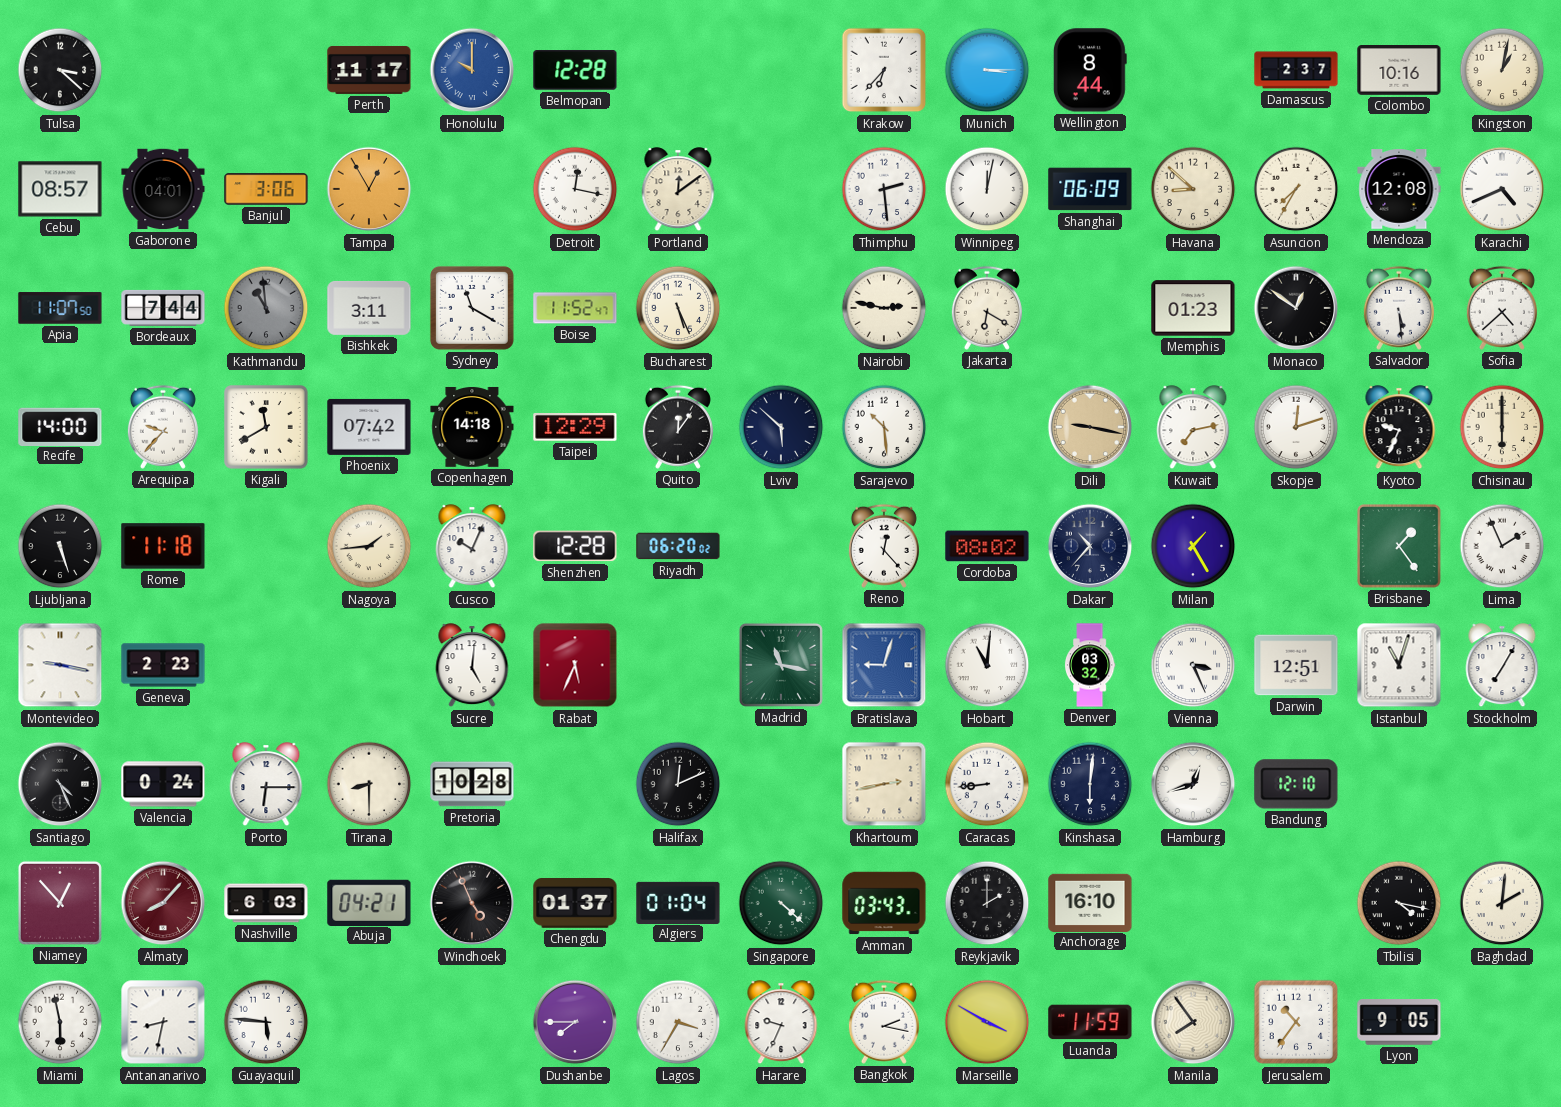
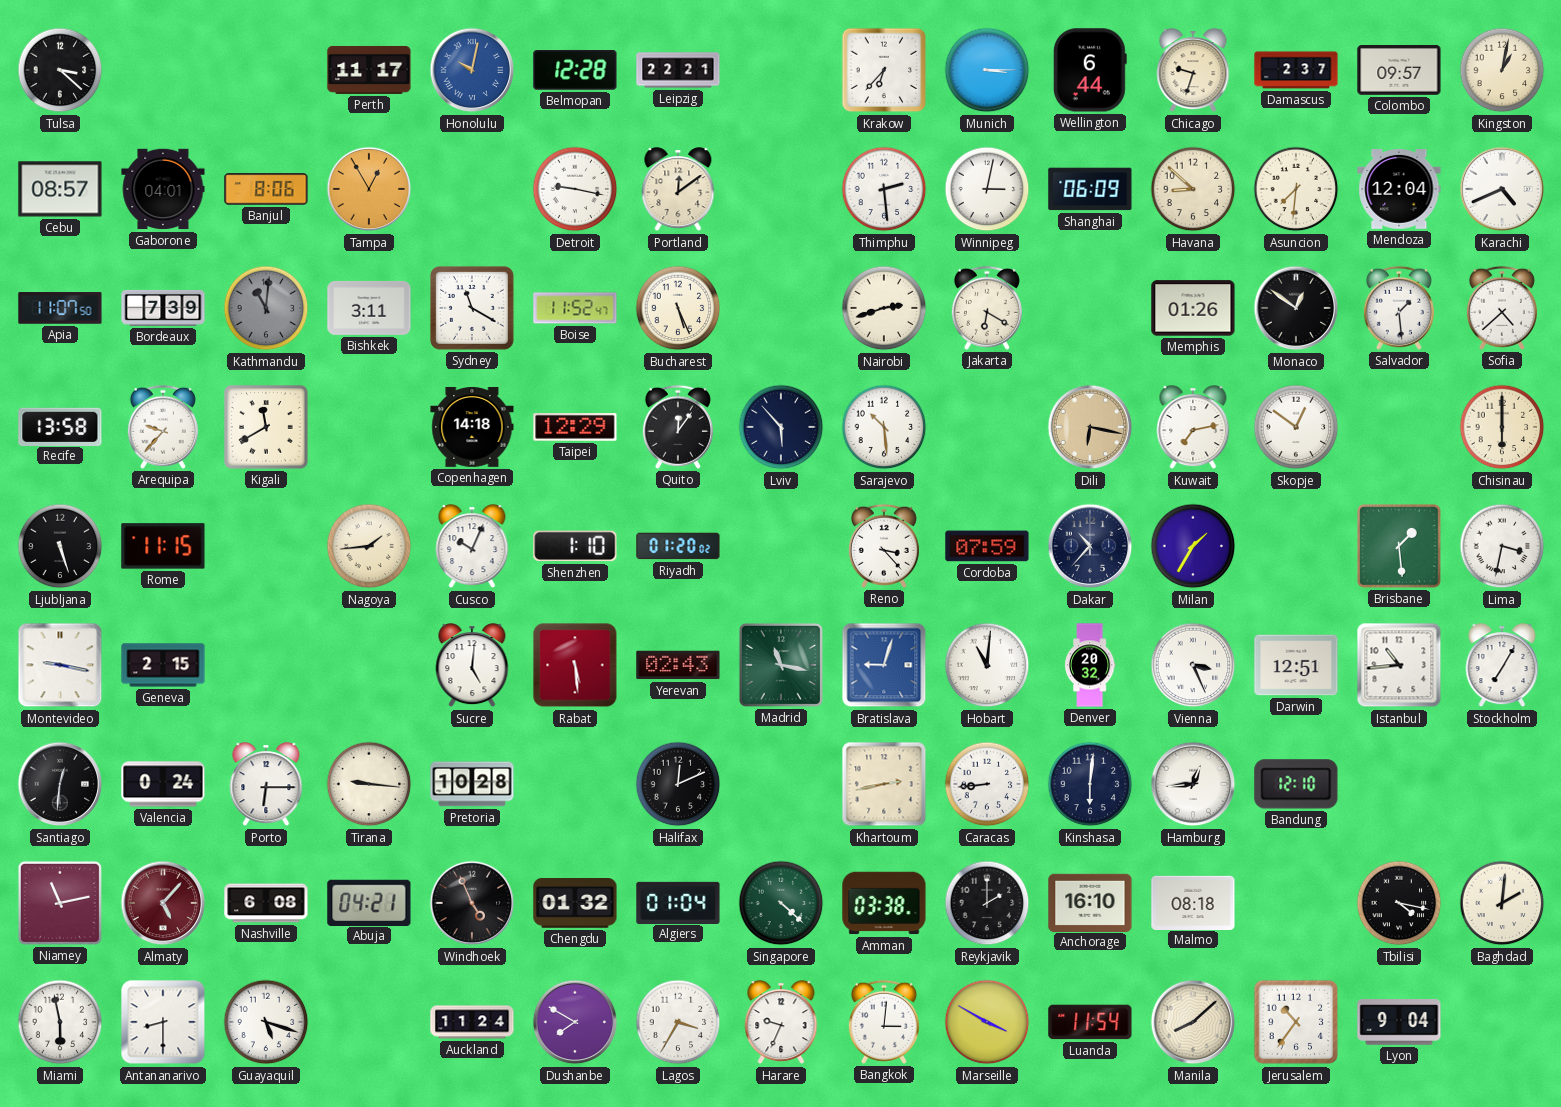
Honolulu: 10:00 -> 10:02 (472, 70)
Leipzig: none -> 22:21 (678, 70)
Wellington: 8:44 -> 6:44 (1090, 70)
Chicago: none -> 9:33 (1193, 71)
Colombo: 10:16 -> 09:57 (1399, 71)
Banjul: 3:06 -> 8:06 (266, 189)
Detroit: 12:17 -> 9:17 (575, 189)
Winnipeg: 12:02 -> 3:02 (987, 189)
Asuncion: 7:35 -> 7:31 (1296, 189)
Mendoza: 12:08 -> 12:04 (1399, 190)
Bordeaux: 7:44 -> 7:39 (163, 308)
Kathmandu: 10:59 -> 11:01 (266, 308)
Nairobi: 2:47 -> 2:42 (884, 308)
Memphis: 01:23 -> 01:26 (1193, 308)
Salvador: 5:29 -> 1:29 (1399, 308)
Recife: 14:00 -> 13:58 (60, 426)
Phoenix: 07:42 -> none (369, 427)
Lviv: 5:52 -> 5:53 (781, 427)
Dili: 9:17 -> 6:17 (1090, 427)
Skopje: 12:12 -> 12:51 (1296, 427)
Kyoto: 9:34 -> none (1399, 428)
Rome: 11:18 -> 11:15 (163, 546)
Shenzhen: 12:28 -> 1:10 (575, 546)
Riyadh: 06:20 -> 01:20 (678, 546)
Reno: 12:23 -> 3:23 (884, 546)
Cordoba: 08:02 -> 07:59 (987, 546)
Milan: 1:25 -> 1:35 (1193, 546)
Brisbane: 1:24 -> 1:29 (1399, 546)
Lima: 1:56 -> 3:32 (1502, 546)
Geneva: 2:23 -> 2:15 (163, 665)
Rabat: 5:34 -> 5:29 (575, 665)
Yerevan: none -> 02:43 (678, 665)
Denver: 03:32 -> 20:32 (1090, 665)
Istanbul: 11:03 -> 10:44 (1399, 665)
Santiago: 4:26 -> 12:31 (60, 784)
Tirana: 8:30 -> 9:16 (369, 784)
Hamburg: 12:42 -> 12:44 (1193, 784)
Niamey: 12:53 -> 11:13 (60, 903)
Almaty: 8:07 -> 5:07 (163, 903)
Nashville: 6:03 -> 6:08 (266, 903)
Chengdu: 01:37 -> 01:32 (575, 904)
Amman: 03:43 -> 03:38 (884, 903)
Malmo: none -> 08:18 (1193, 902)
Antananarivo: 8:32 -> 8:30 (163, 1022)
Guayaquil: 5:46 -> 5:18 (266, 1022)
Auckland: none -> 11:24 (472, 1022)
Dushanbe: 7:45 -> 7:50 (575, 1022)
Bangkok: 2:17 -> 3:01 (884, 1022)
Luanda: 11:59 -> 11:54 (1090, 1022)
Manila: 7:54 -> 8:08 (1193, 1022)
Lyon: 9:05 -> 9:04 (1399, 1022)
